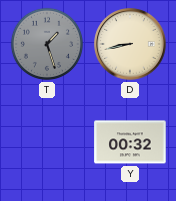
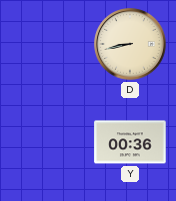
T: 1:27 -> none (47, 44)
Y: 00:32 -> 00:36 (130, 142)
